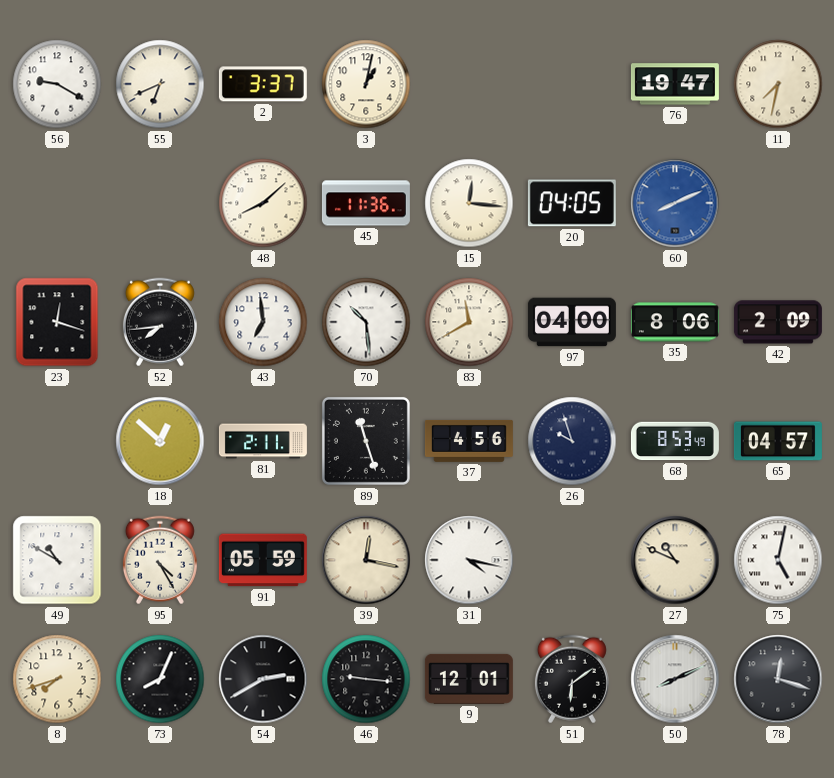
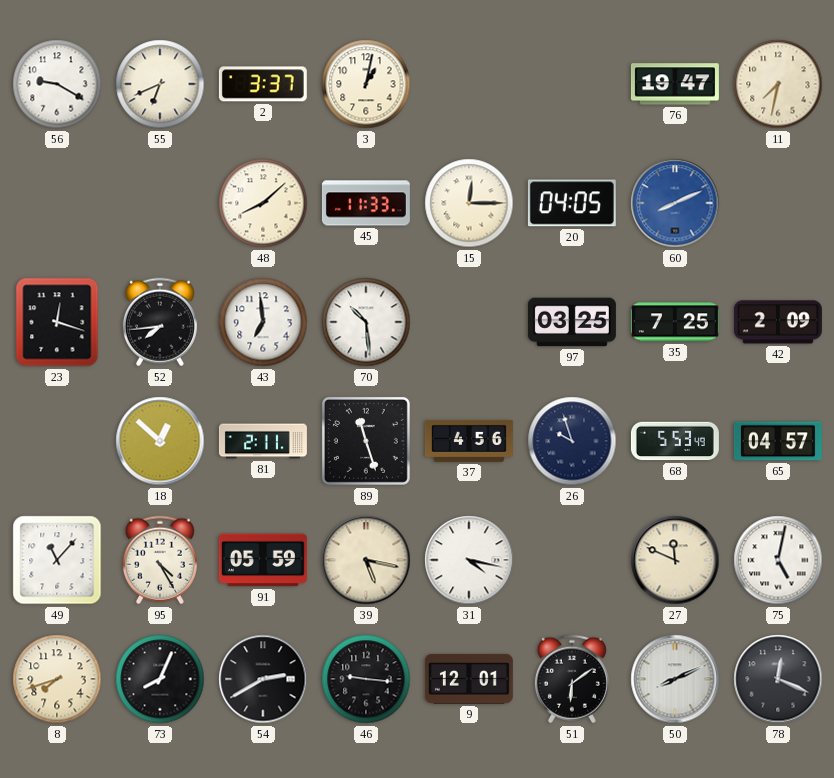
45: 11:36 -> 11:33 (366, 203)
15: 12:16 -> 12:15 (469, 203)
83: 11:40 -> none (469, 322)
97: 04:00 -> 03:25 (572, 322)
35: 8:06 -> 7:25 (675, 322)
68: 8:53 -> 5:53 (675, 441)
49: 10:50 -> 11:07 (57, 560)
39: 12:17 -> 5:17 (366, 560)
27: 10:49 -> 11:49 (675, 560)
78: 12:18 -> 12:19 (778, 679)
